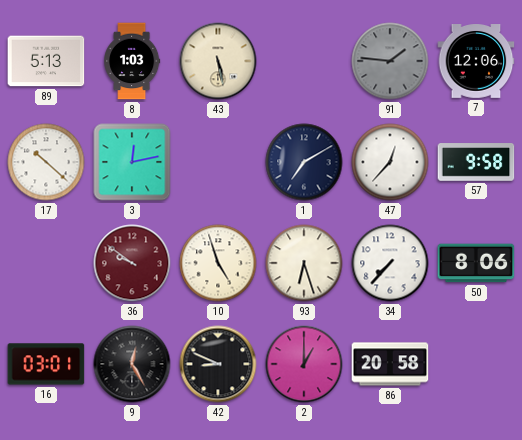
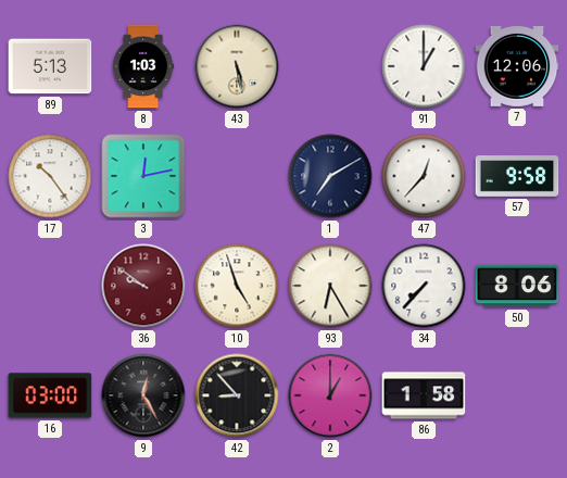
91: 1:46 -> 1:00 (424, 66)
91 dial: grey -> white (424, 66)
17: 10:22 -> 10:24 (50, 176)
93: 6:27 -> 6:25 (330, 286)
16: 03:01 -> 03:00 (50, 395)
42: 8:49 -> 8:53 (237, 395)
86: 20:58 -> 1:58 (424, 395)
